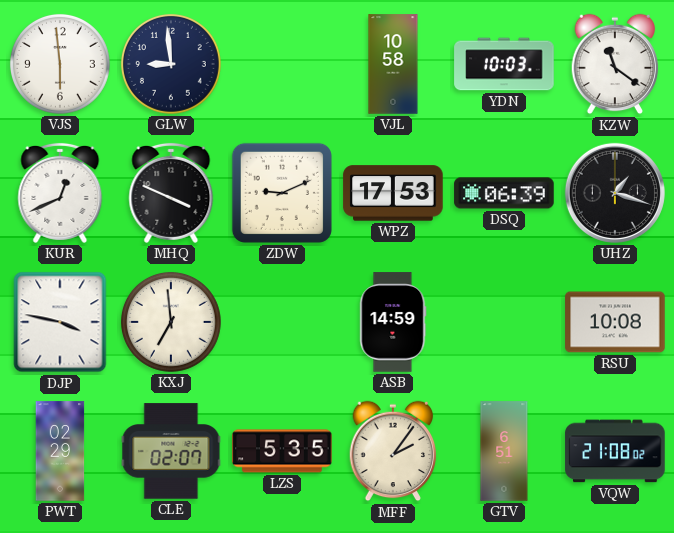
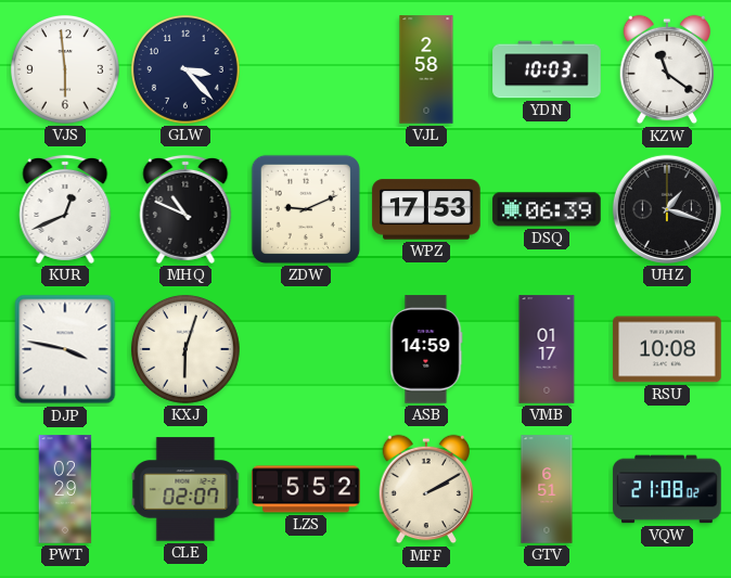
GLW: 8:59 -> 3:23 (185, 69)
VJL: 10:58 -> 2:58 (426, 69)
MHQ: 3:49 -> 10:49 (185, 209)
KXJ: 6:59 -> 6:03 (185, 349)
VMB: none -> 01:17 (547, 349)
LZS: 5:35 -> 5:52 (306, 489)
MFF: 2:06 -> 2:10 (426, 489)
